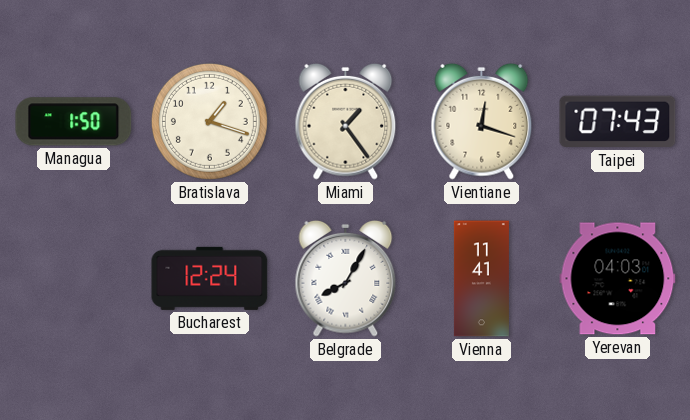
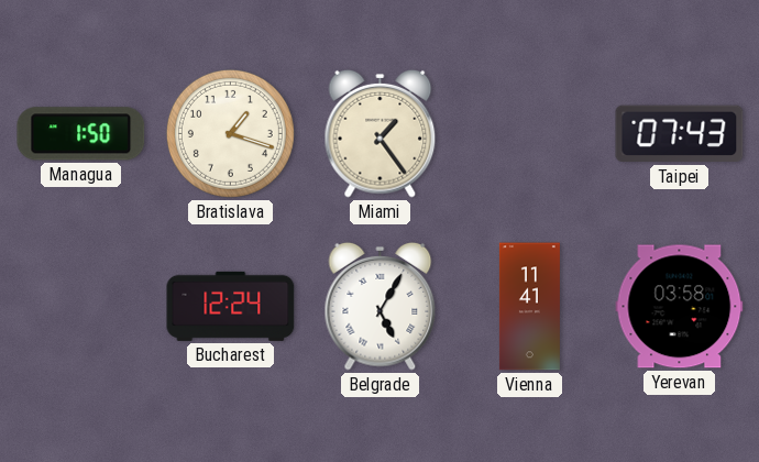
Vientiane: 12:18 -> none (482, 121)
Belgrade: 8:05 -> 5:05 (381, 306)
Yerevan: 04:03 -> 03:58 (680, 307)
